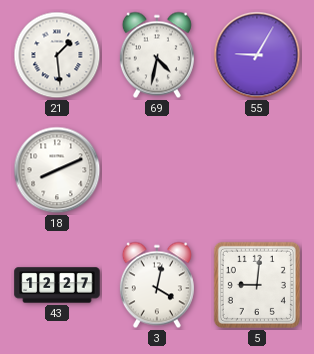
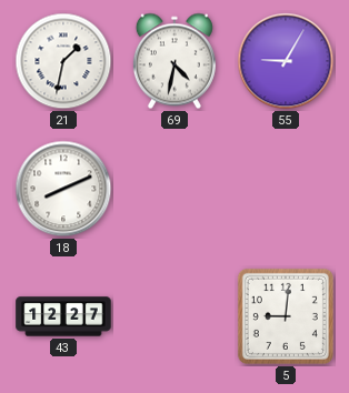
21: 1:29 -> 1:32 (63, 61)
3: 4:02 -> none (157, 285)
